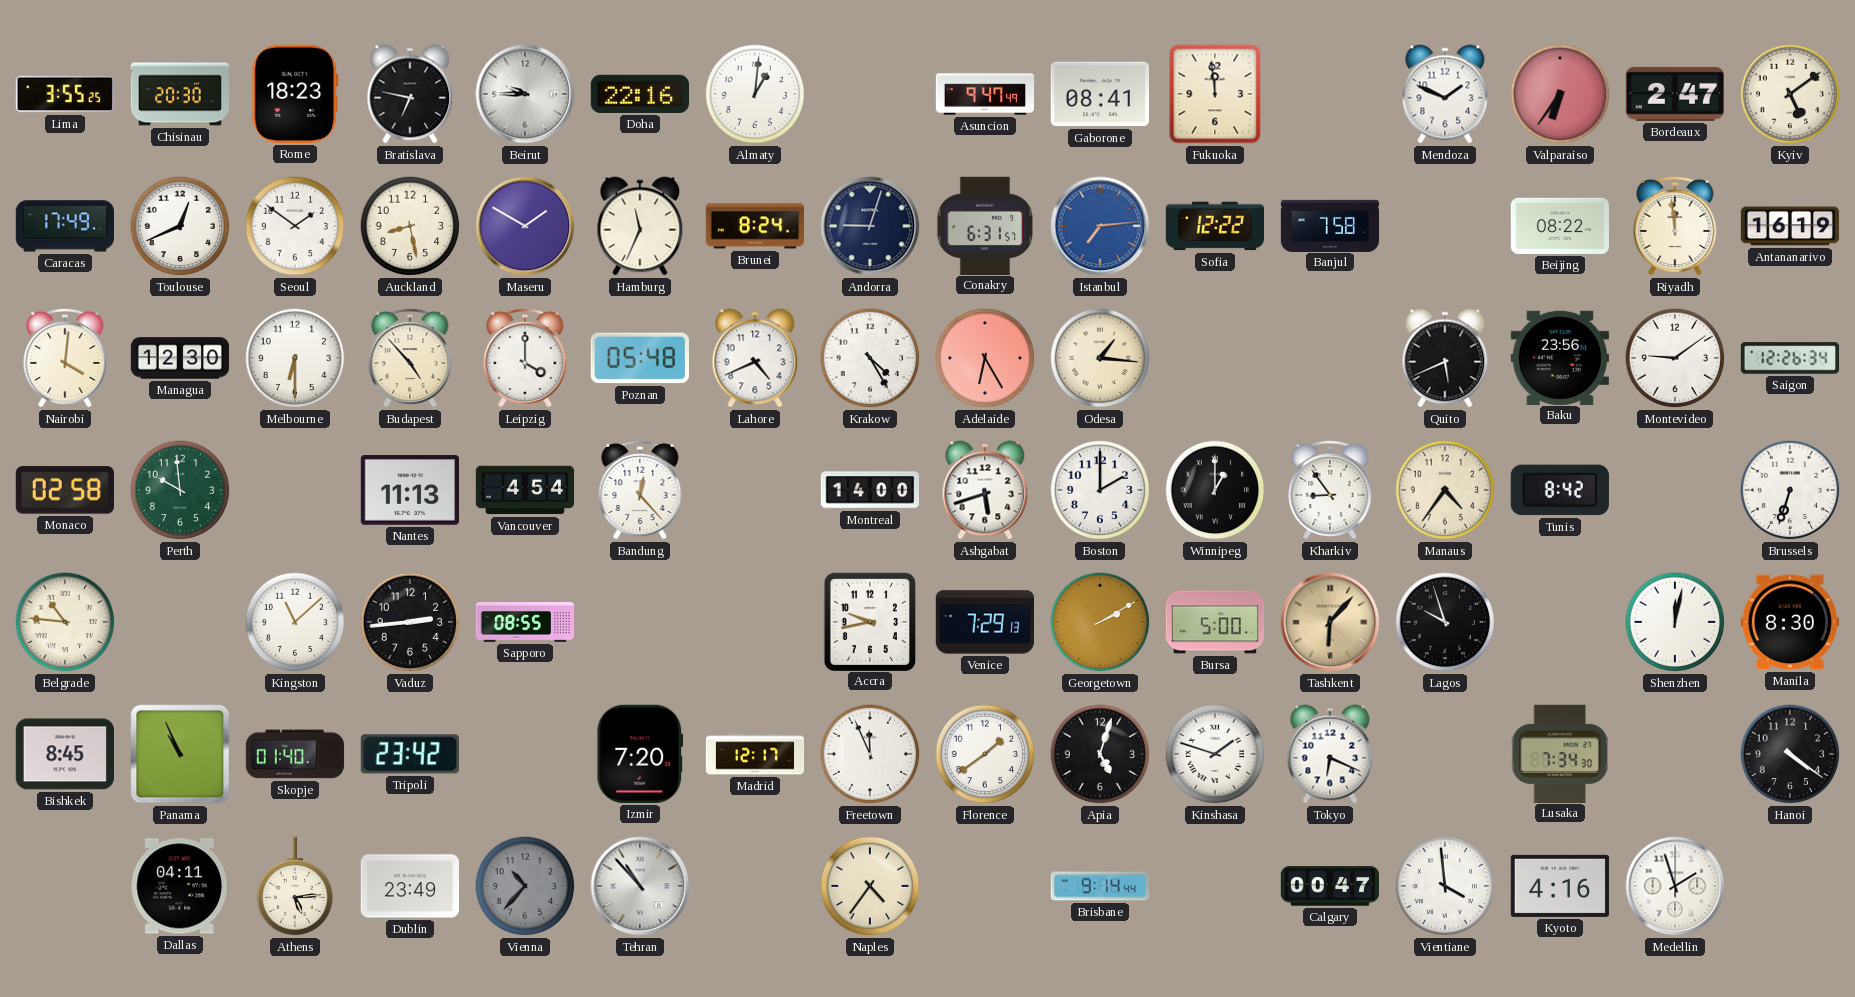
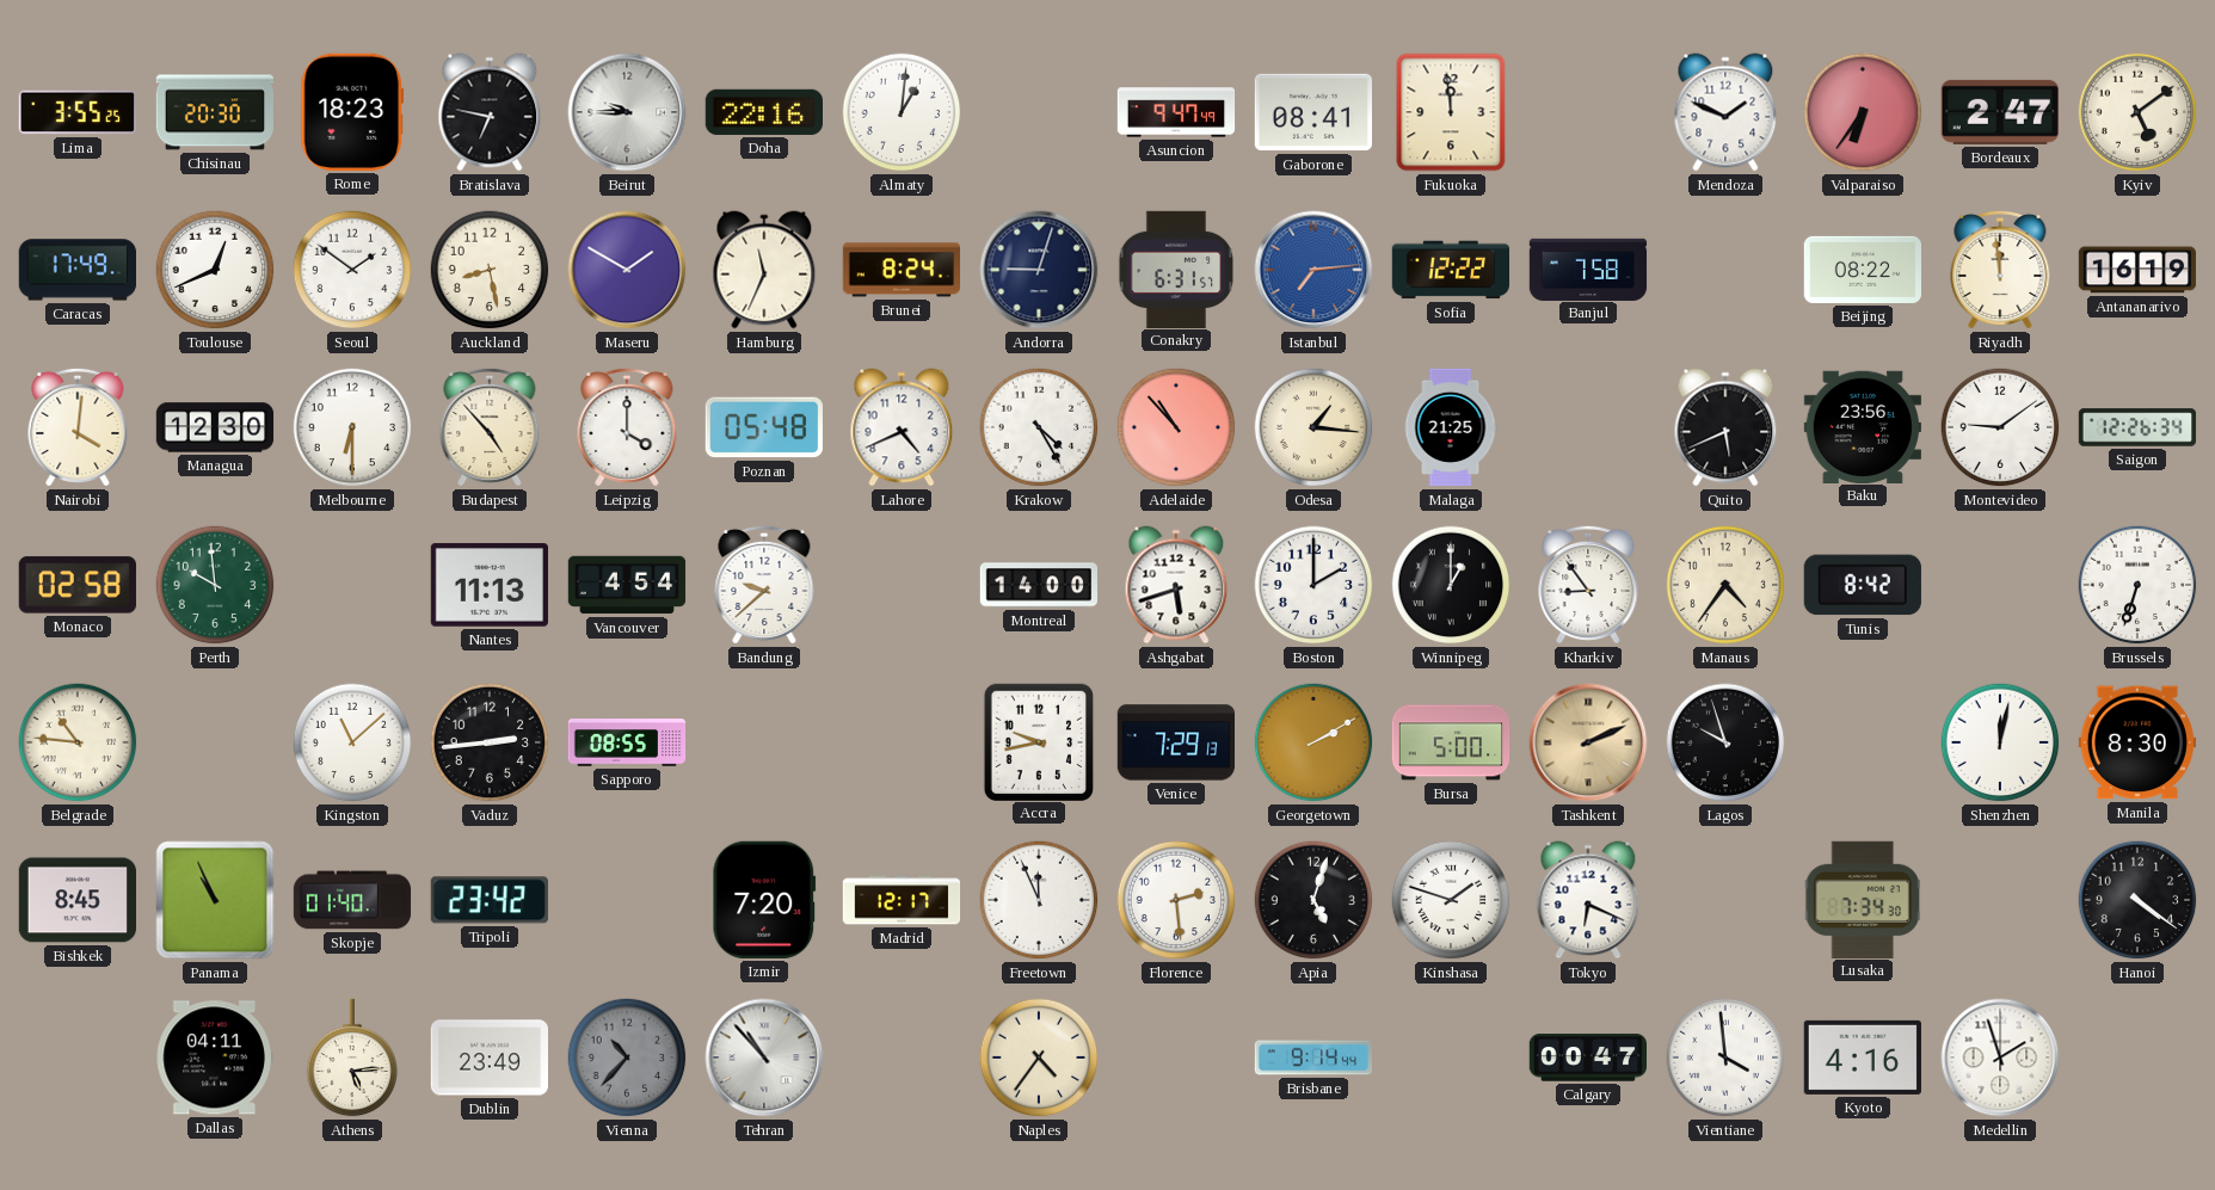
Adelaide: 6:25 -> 10:53 (1176, 427)
Malaga: none -> 21:25 (1451, 427)
Bandung: 12:23 -> 9:38 (764, 585)
Tashkent: 6:07 -> 2:11 (1588, 742)
Florence: 1:39 -> 2:29 (1176, 900)
